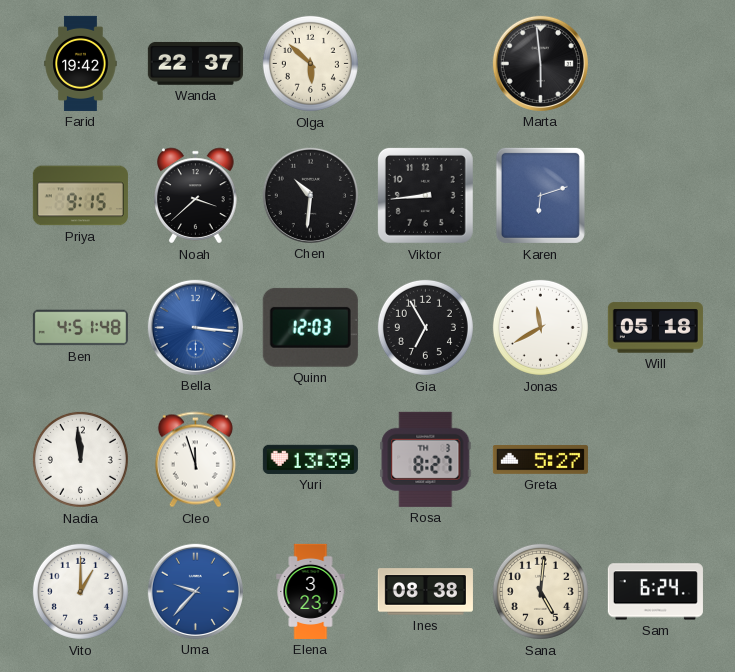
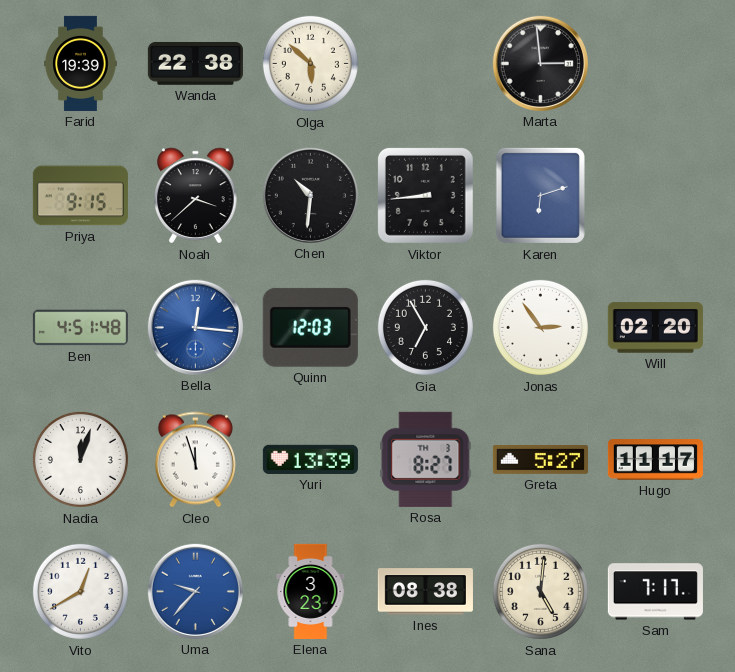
Farid: 19:42 -> 19:39 (81, 63)
Wanda: 22:37 -> 22:38 (195, 64)
Marta: 5:59 -> 2:59 (540, 63)
Bella: 3:16 -> 12:16 (195, 327)
Jonas: 11:40 -> 2:54 (540, 327)
Will: 05:18 -> 02:20 (655, 328)
Nadia: 11:59 -> 12:03 (80, 459)
Hugo: none -> 11:17 (655, 460)
Vito: 1:00 -> 12:40 (80, 591)
Sam: 6:24 -> 7:17 (655, 592)
